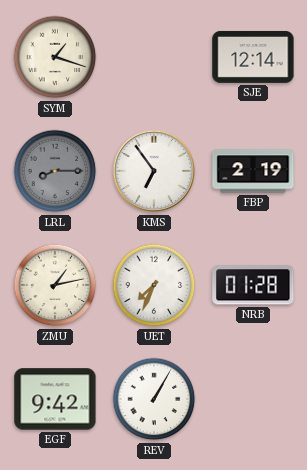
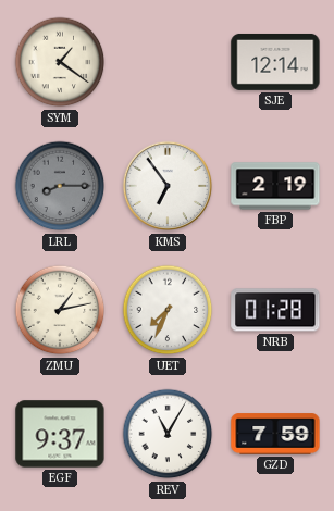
SYM: 1:18 -> 1:21 (60, 62)
EGF: 9:42 -> 9:37 (60, 434)
REV: 1:05 -> 11:05 (168, 434)
GZD: none -> 7:59 (275, 434)
